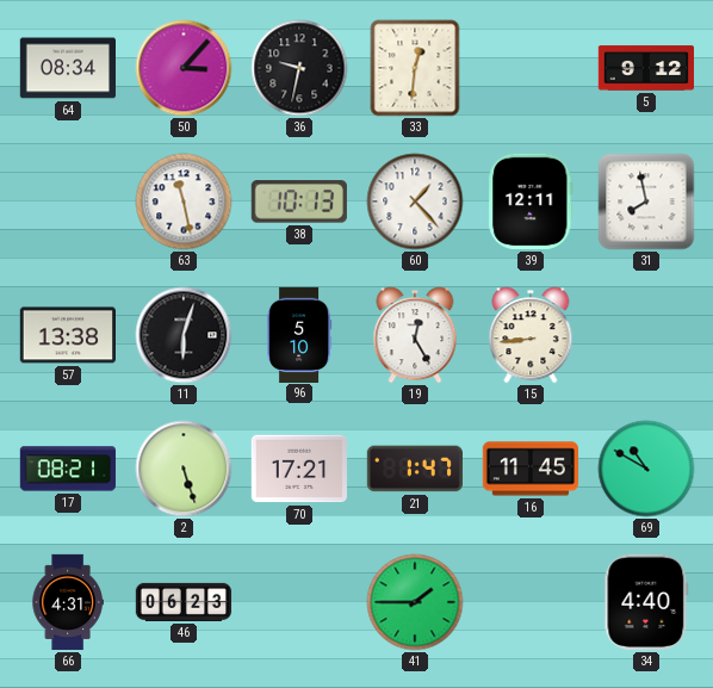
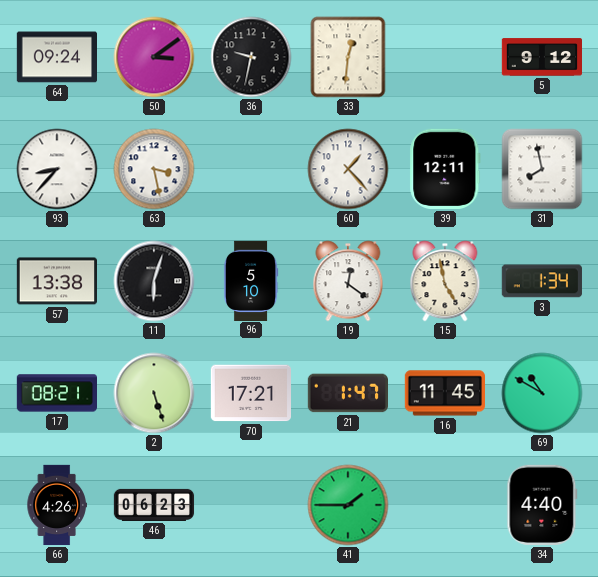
64: 08:34 -> 09:24 (56, 57)
50: 3:07 -> 3:09 (154, 57)
93: none -> 8:37 (57, 169)
63: 11:28 -> 3:28 (154, 169)
38: 10:13 -> none (299, 202)
19: 12:25 -> 12:21 (348, 281)
15: 8:44 -> 4:58 (445, 281)
3: none -> 1:34 (542, 281)
66: 4:31 -> 4:26 (57, 505)
